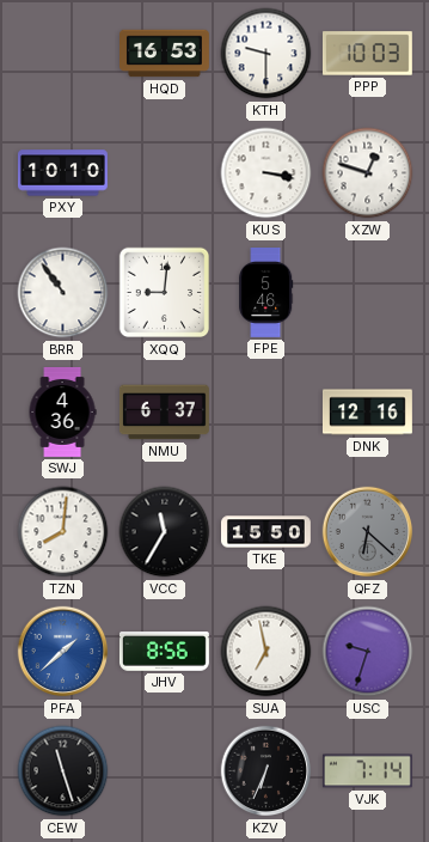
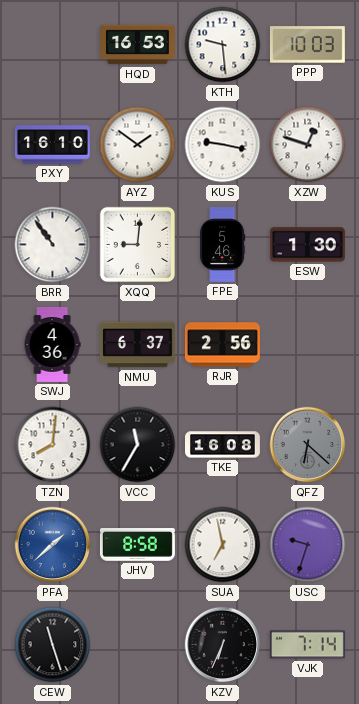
KTH: 9:30 -> 9:29 (223, 45)
PXY: 10:10 -> 16:10 (52, 145)
AYZ: none -> 1:51 (138, 145)
KUS: 3:17 -> 9:17 (223, 145)
ESW: none -> 1:30 (307, 245)
RJR: none -> 2:56 (222, 345)
DNK: 12:16 -> none (367, 413)
TKE: 15:50 -> 16:08 (223, 445)
JHV: 8:56 -> 8:58 (137, 545)
